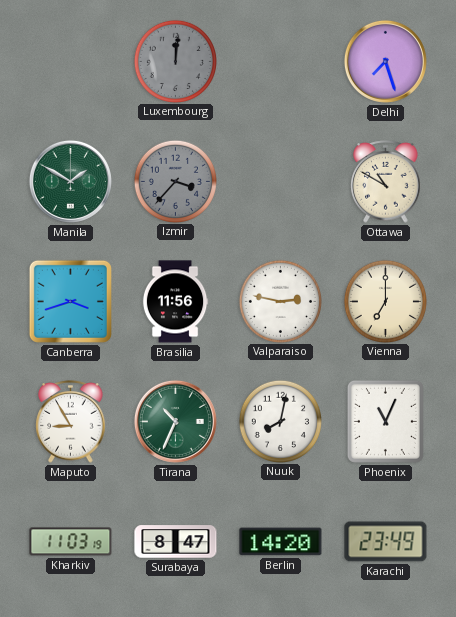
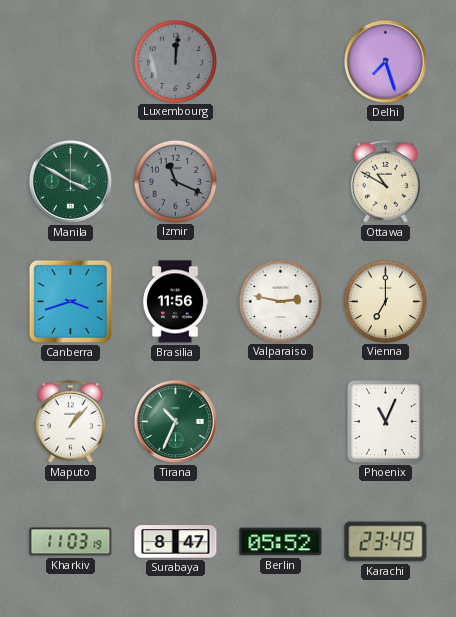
Manila: 1:50 -> 3:50 (70, 181)
Izmir: 3:37 -> 11:19 (175, 181)
Maputo: 8:55 -> 1:07 (71, 422)
Nuuk: 8:02 -> none (280, 421)
Berlin: 14:20 -> 05:52 (281, 542)
